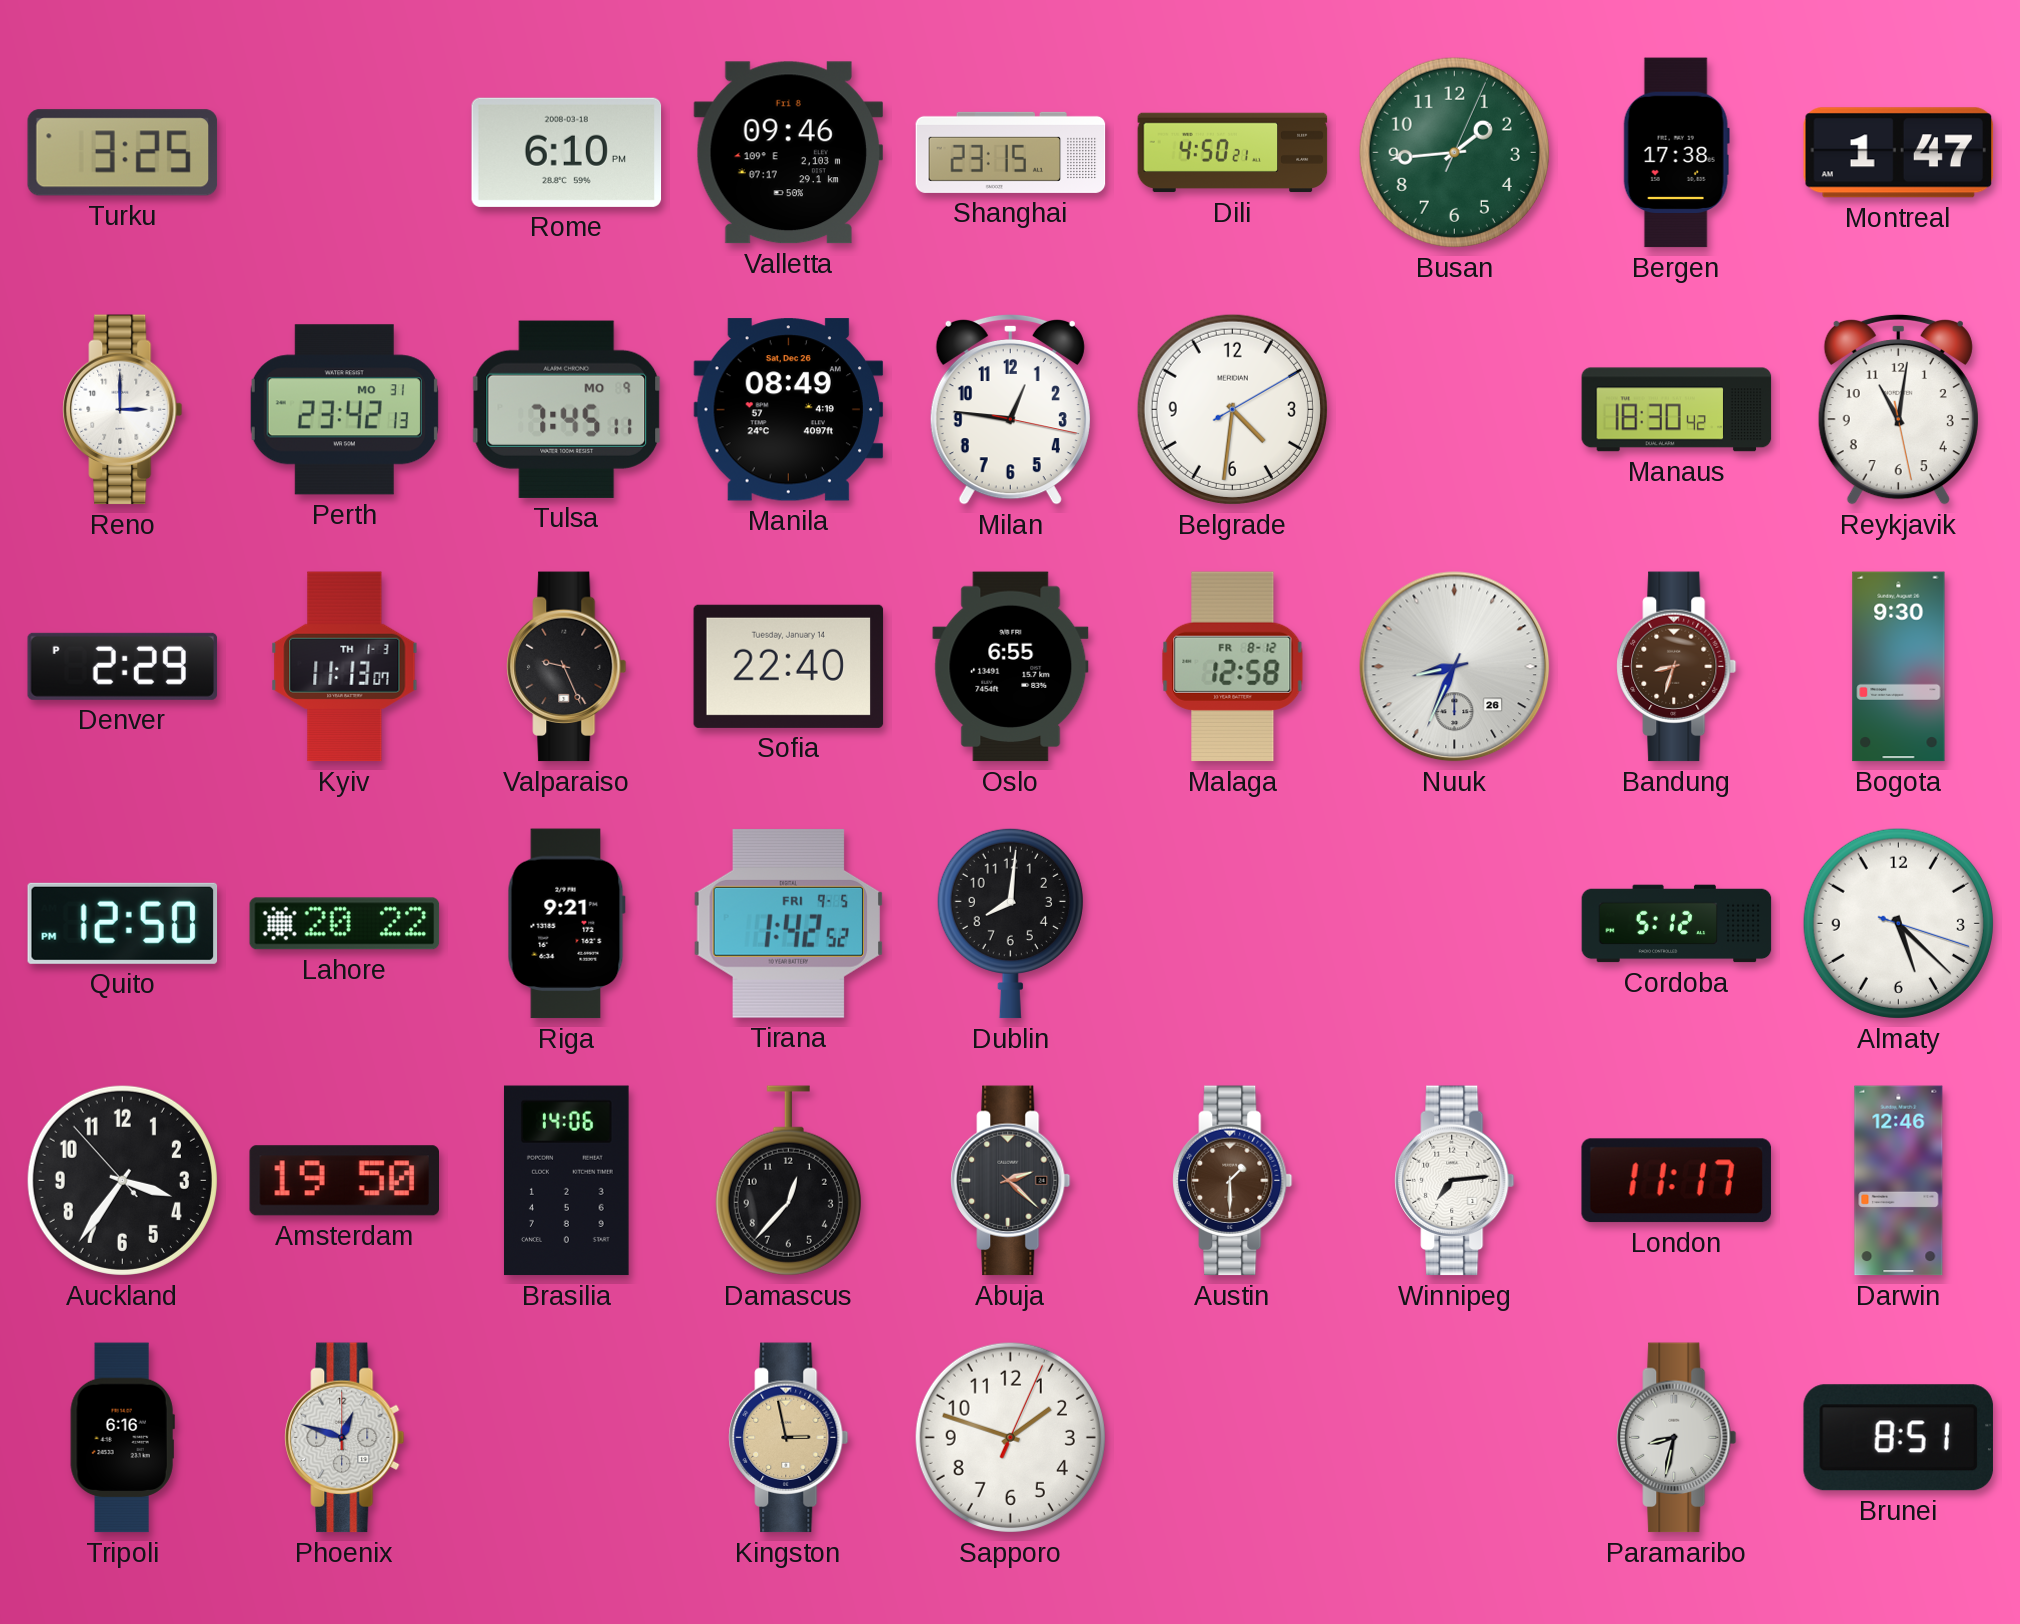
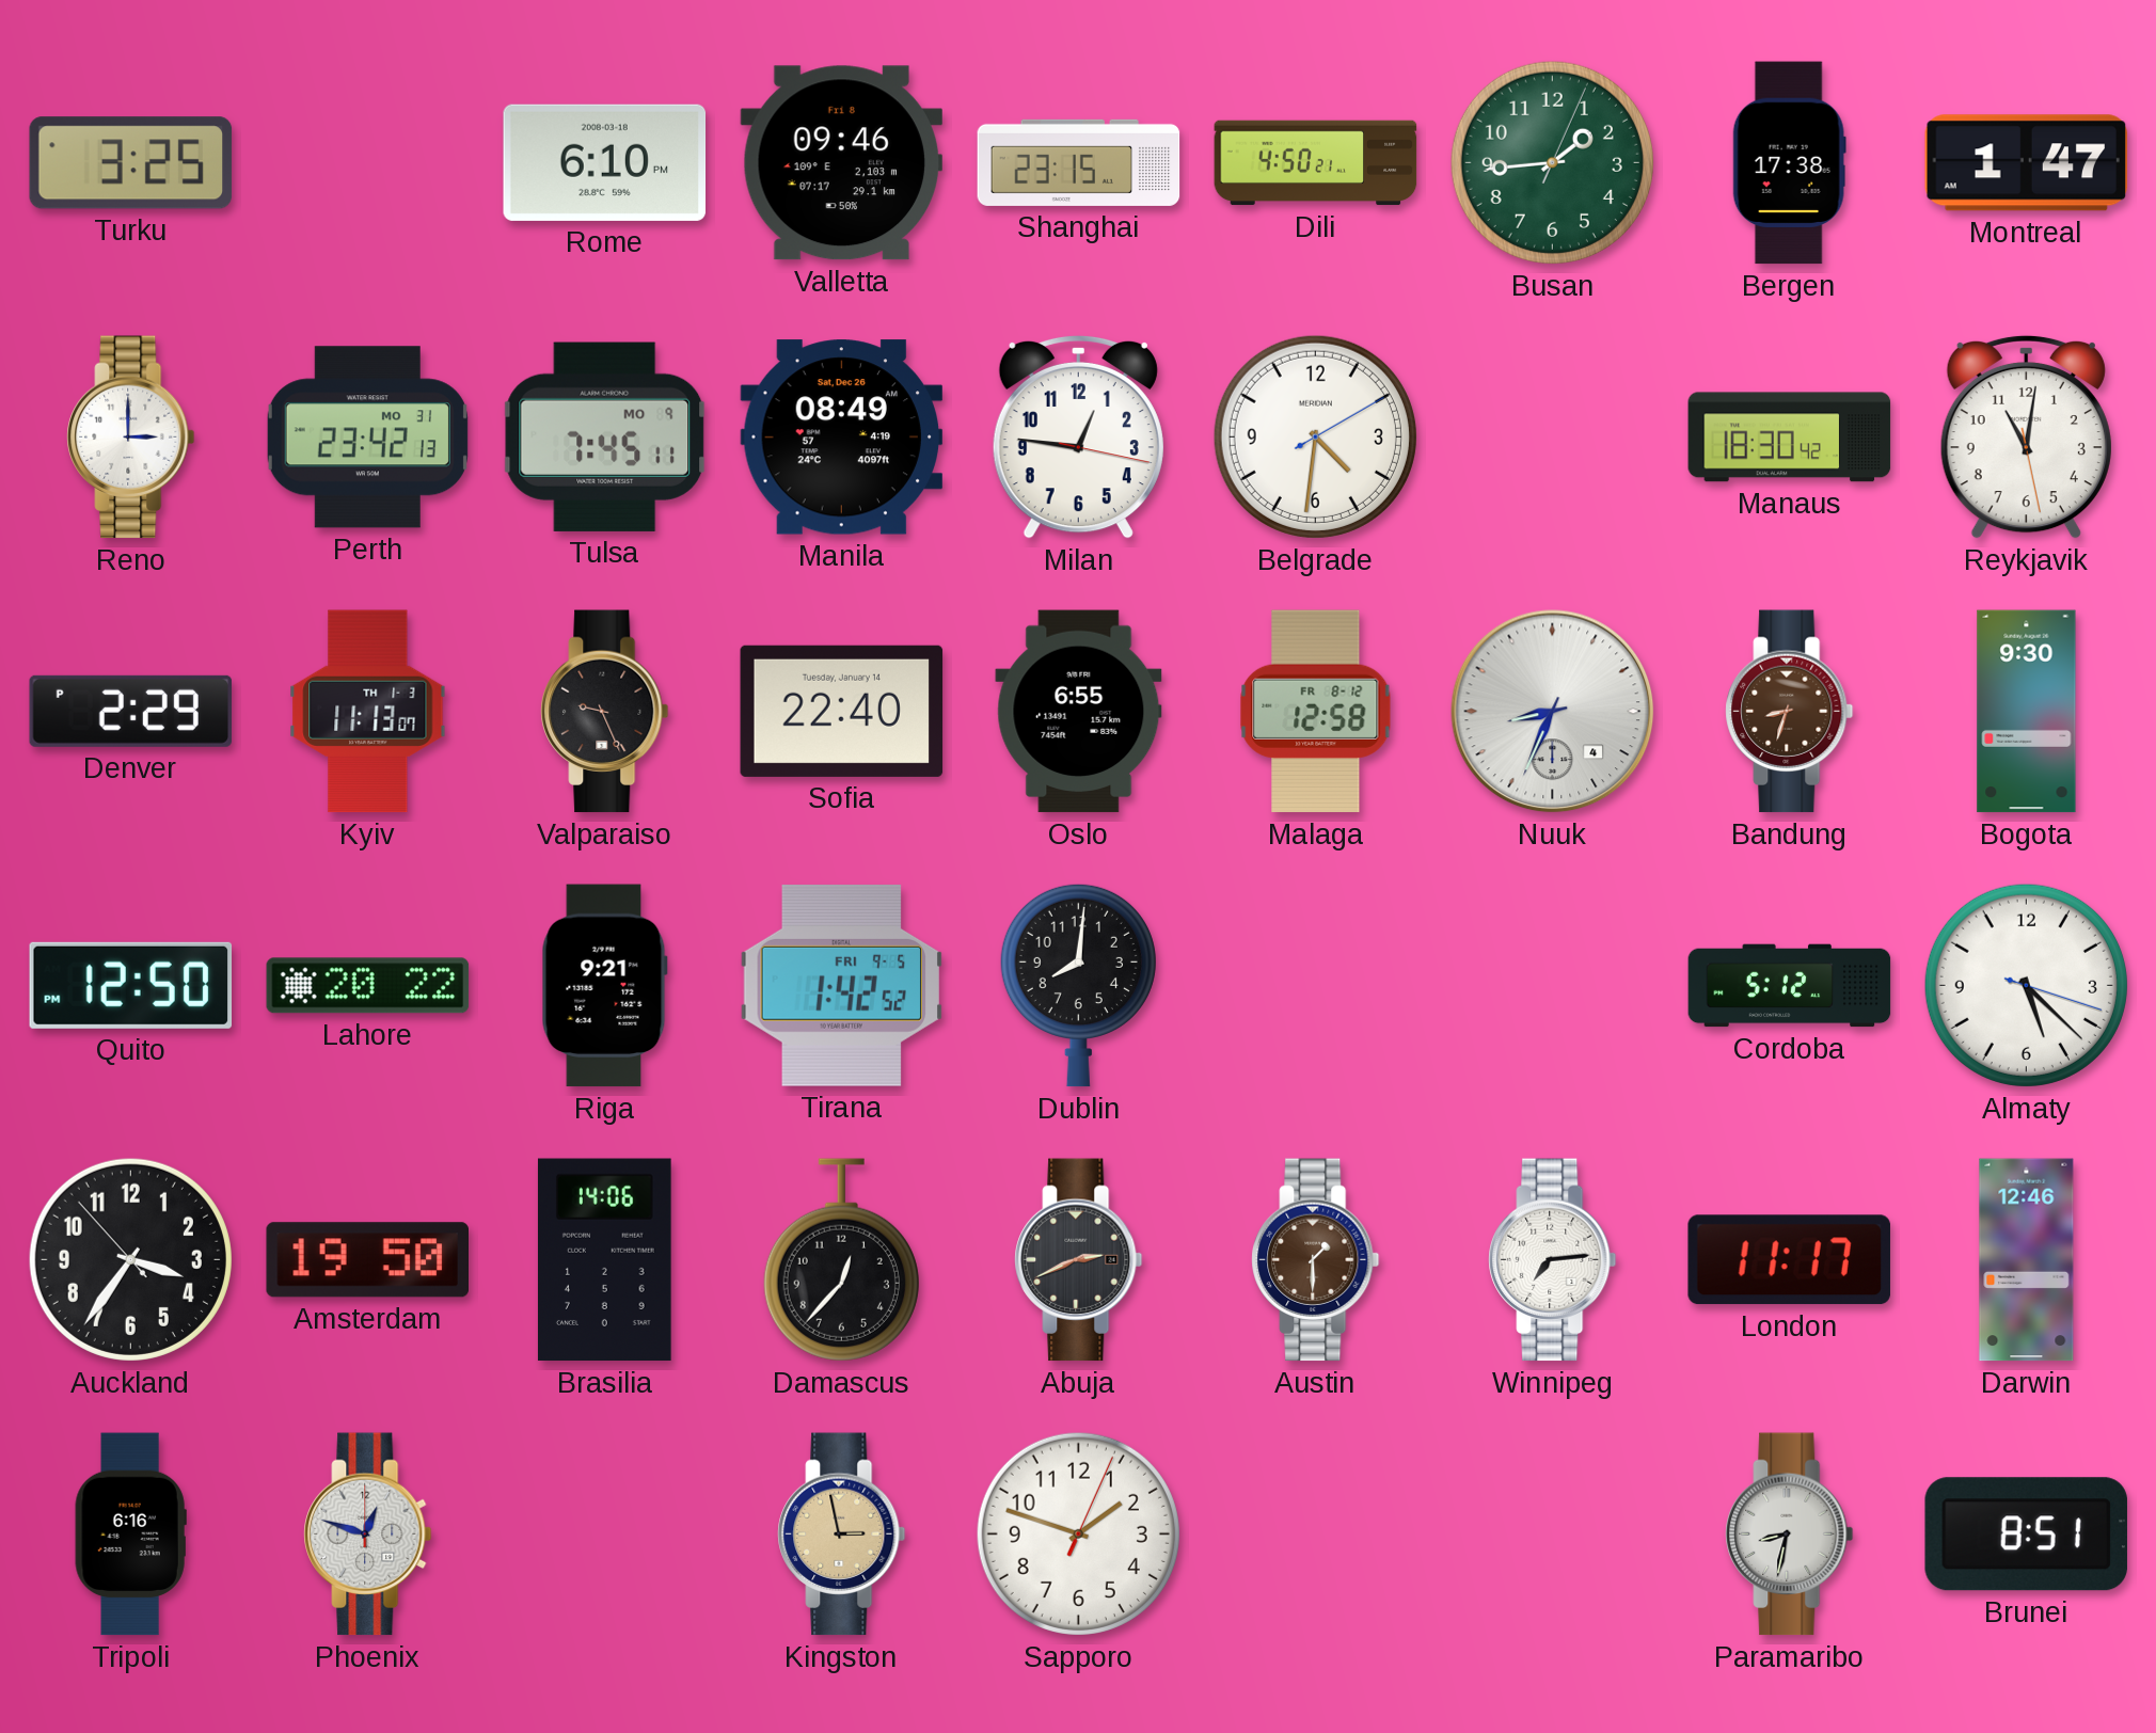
Nuuk date: 26 -> 4 (1553, 712)
Abuja: 2:22 -> 2:41 (1079, 1260)
